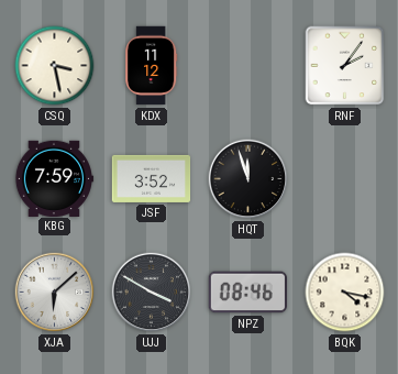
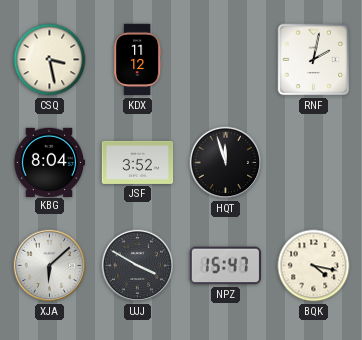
RNF: 2:06 -> 2:02 (314, 60)
KBG: 7:59 -> 8:04 (49, 162)
NPZ: 08:46 -> 15:47 (226, 266)
